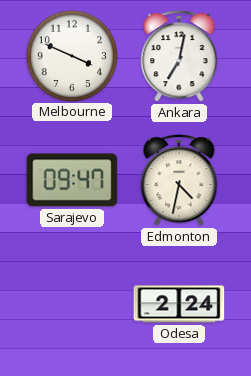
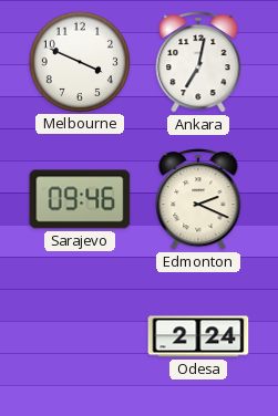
Sarajevo: 09:47 -> 09:46 (80, 199)
Edmonton: 4:32 -> 2:19 (198, 200)
